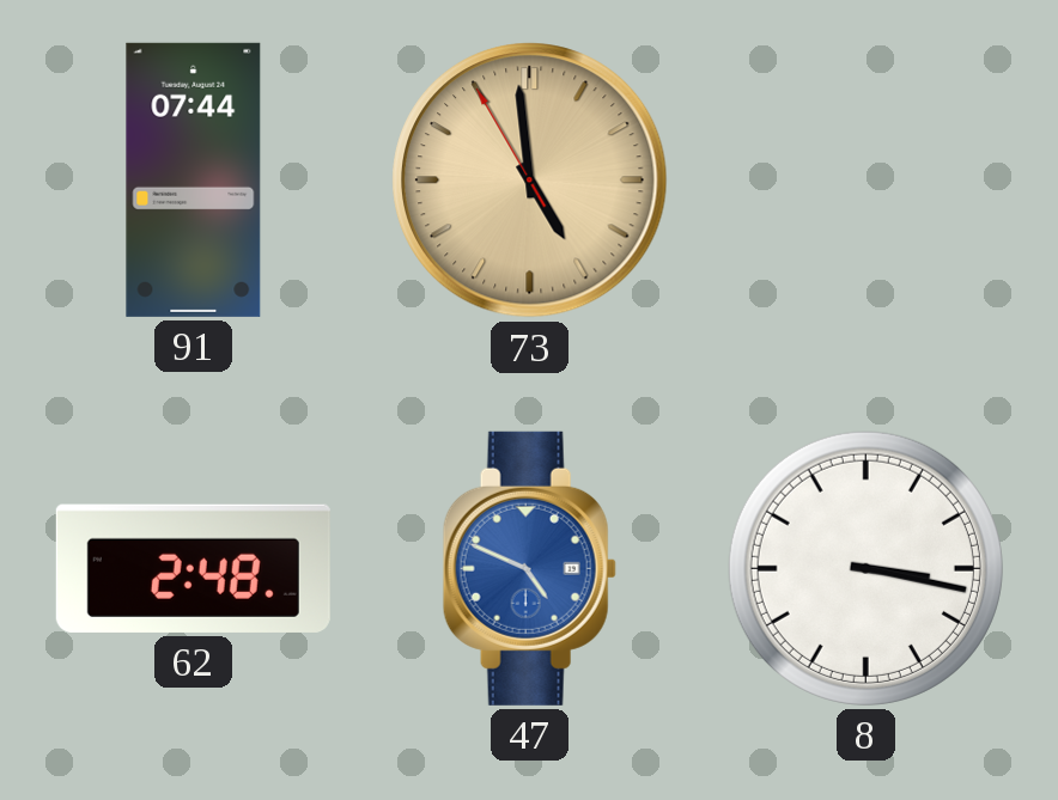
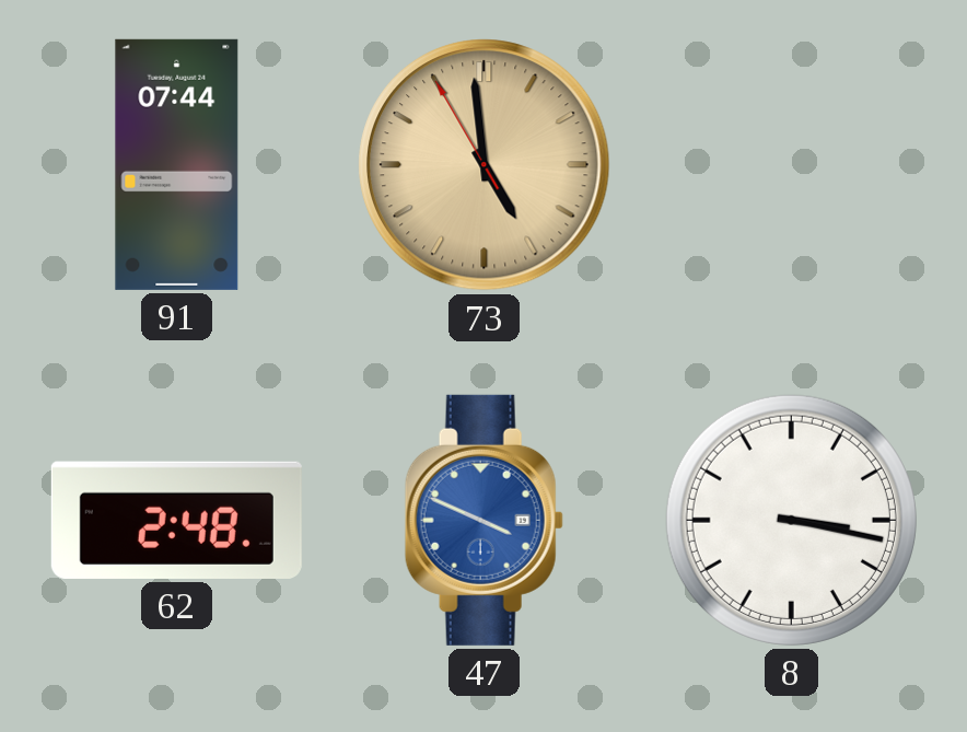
47: 4:49 -> 3:49 (484, 520)
